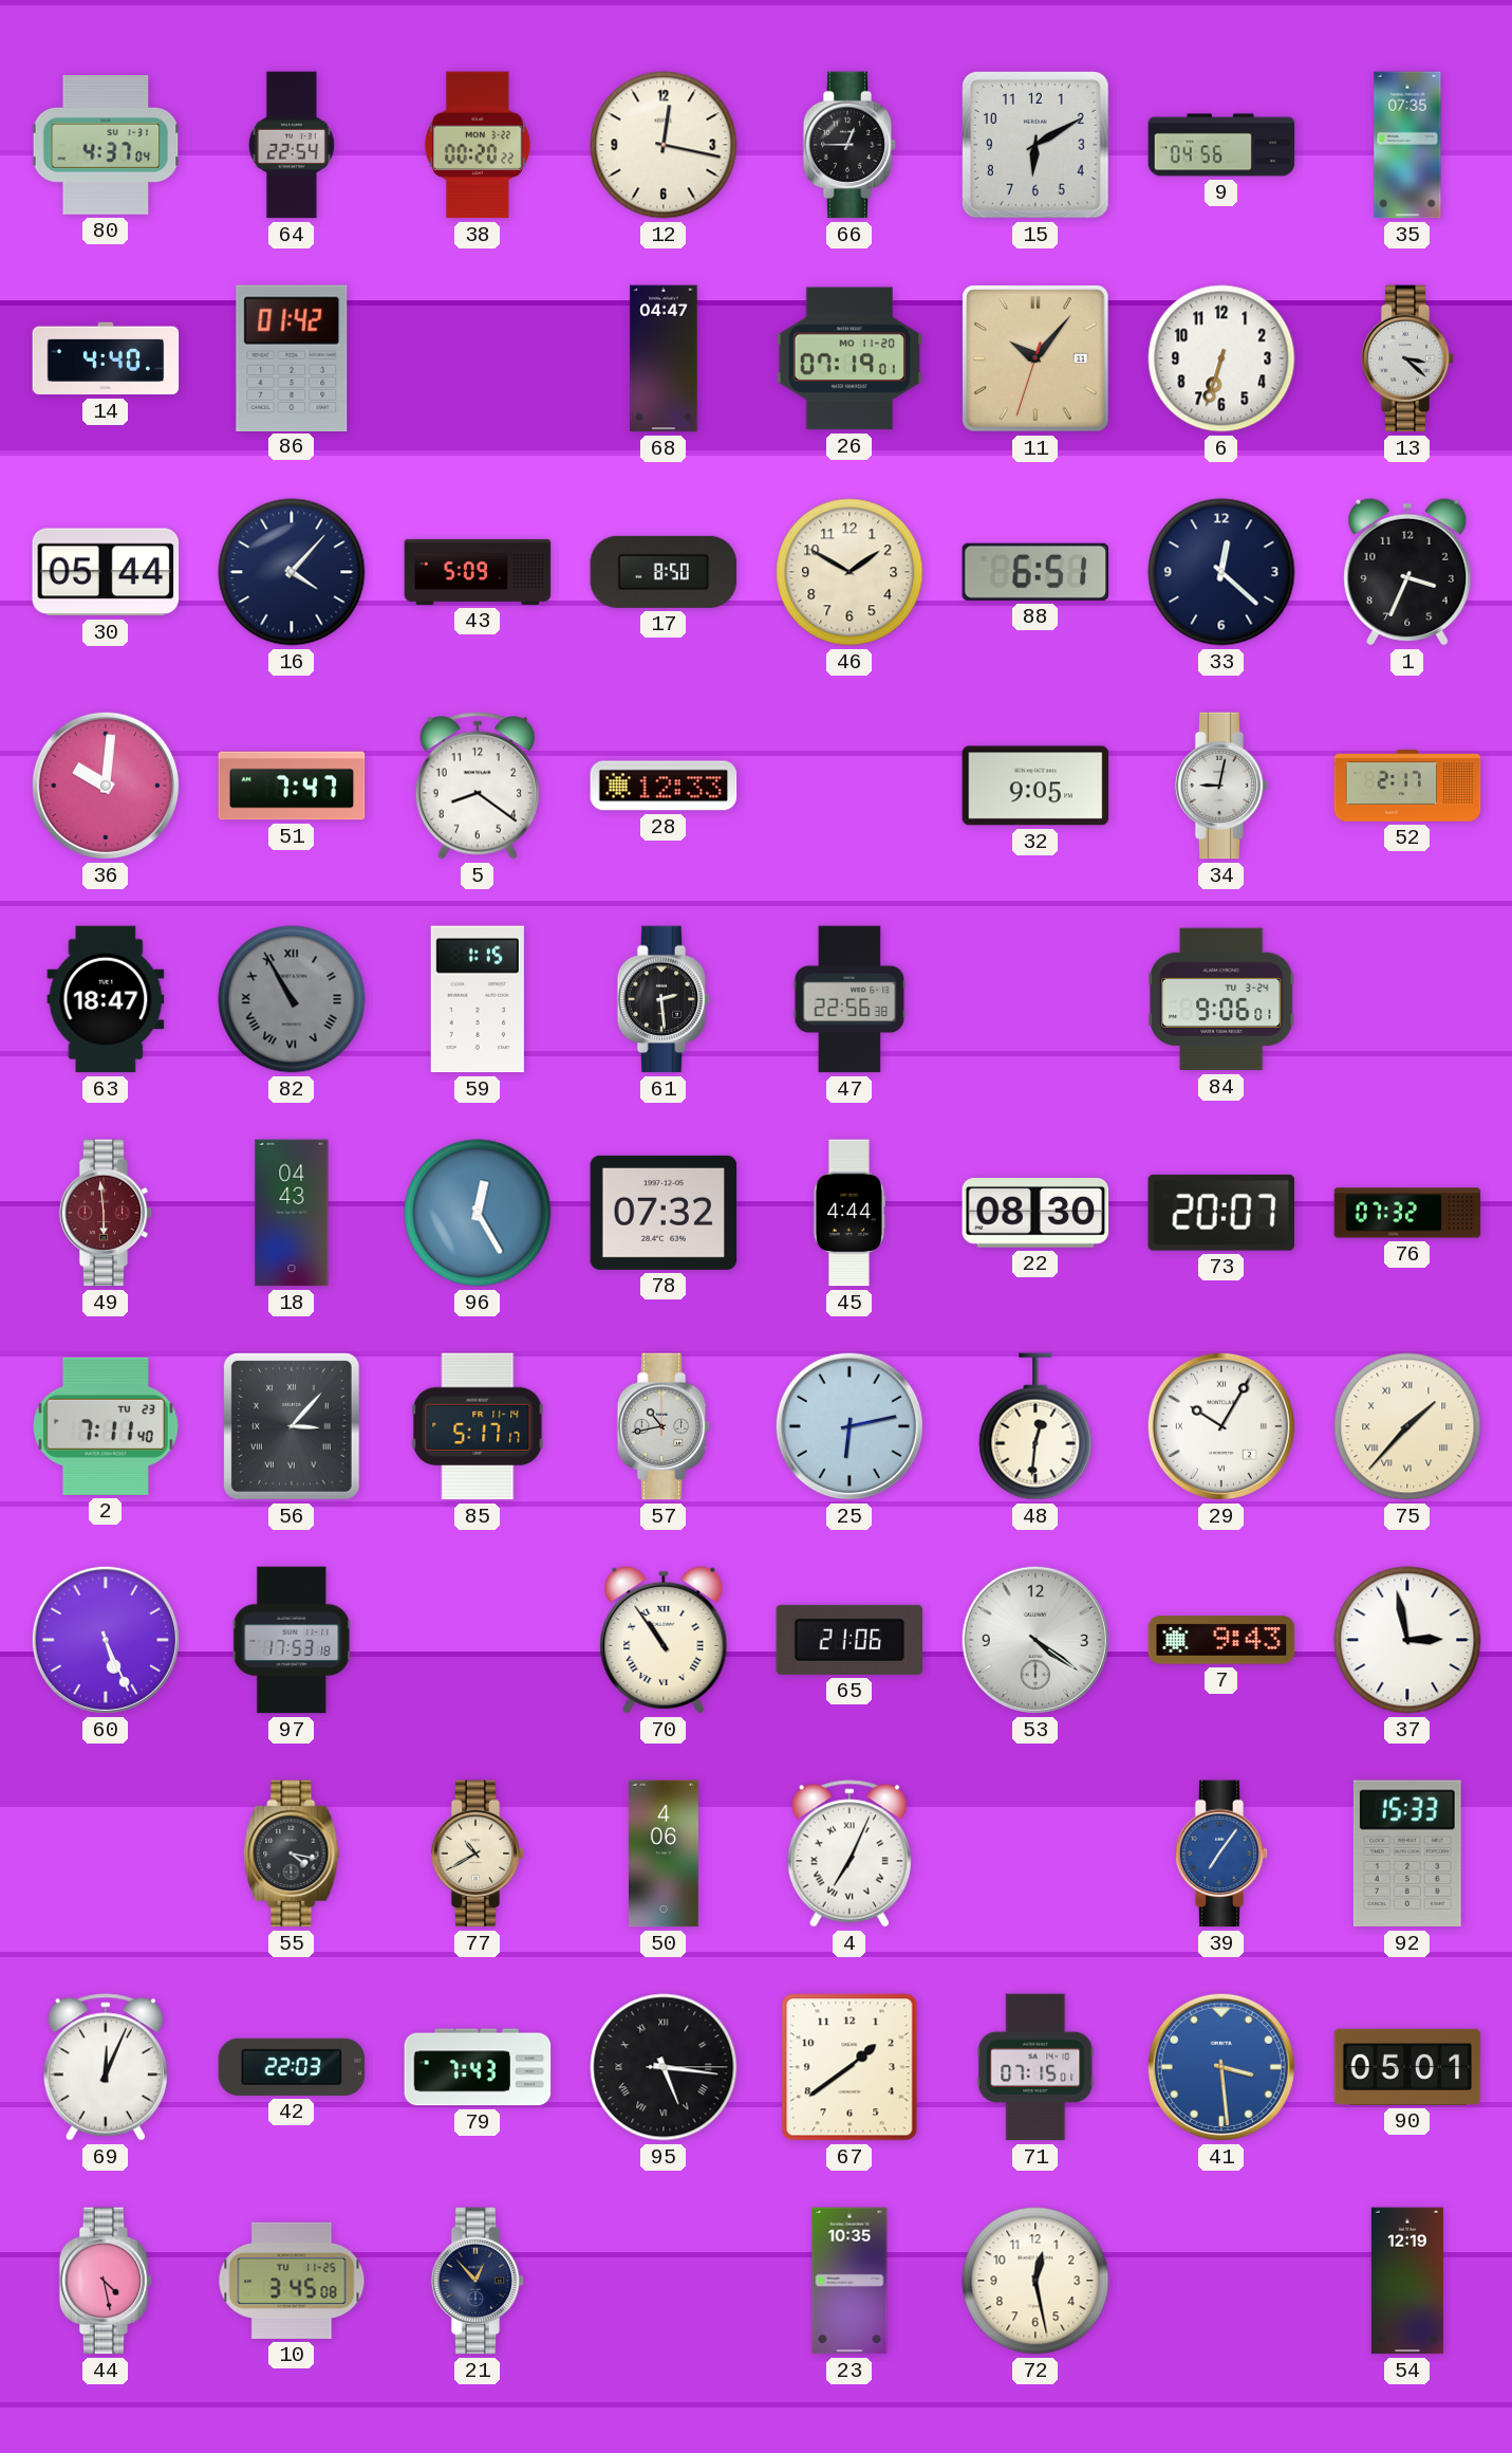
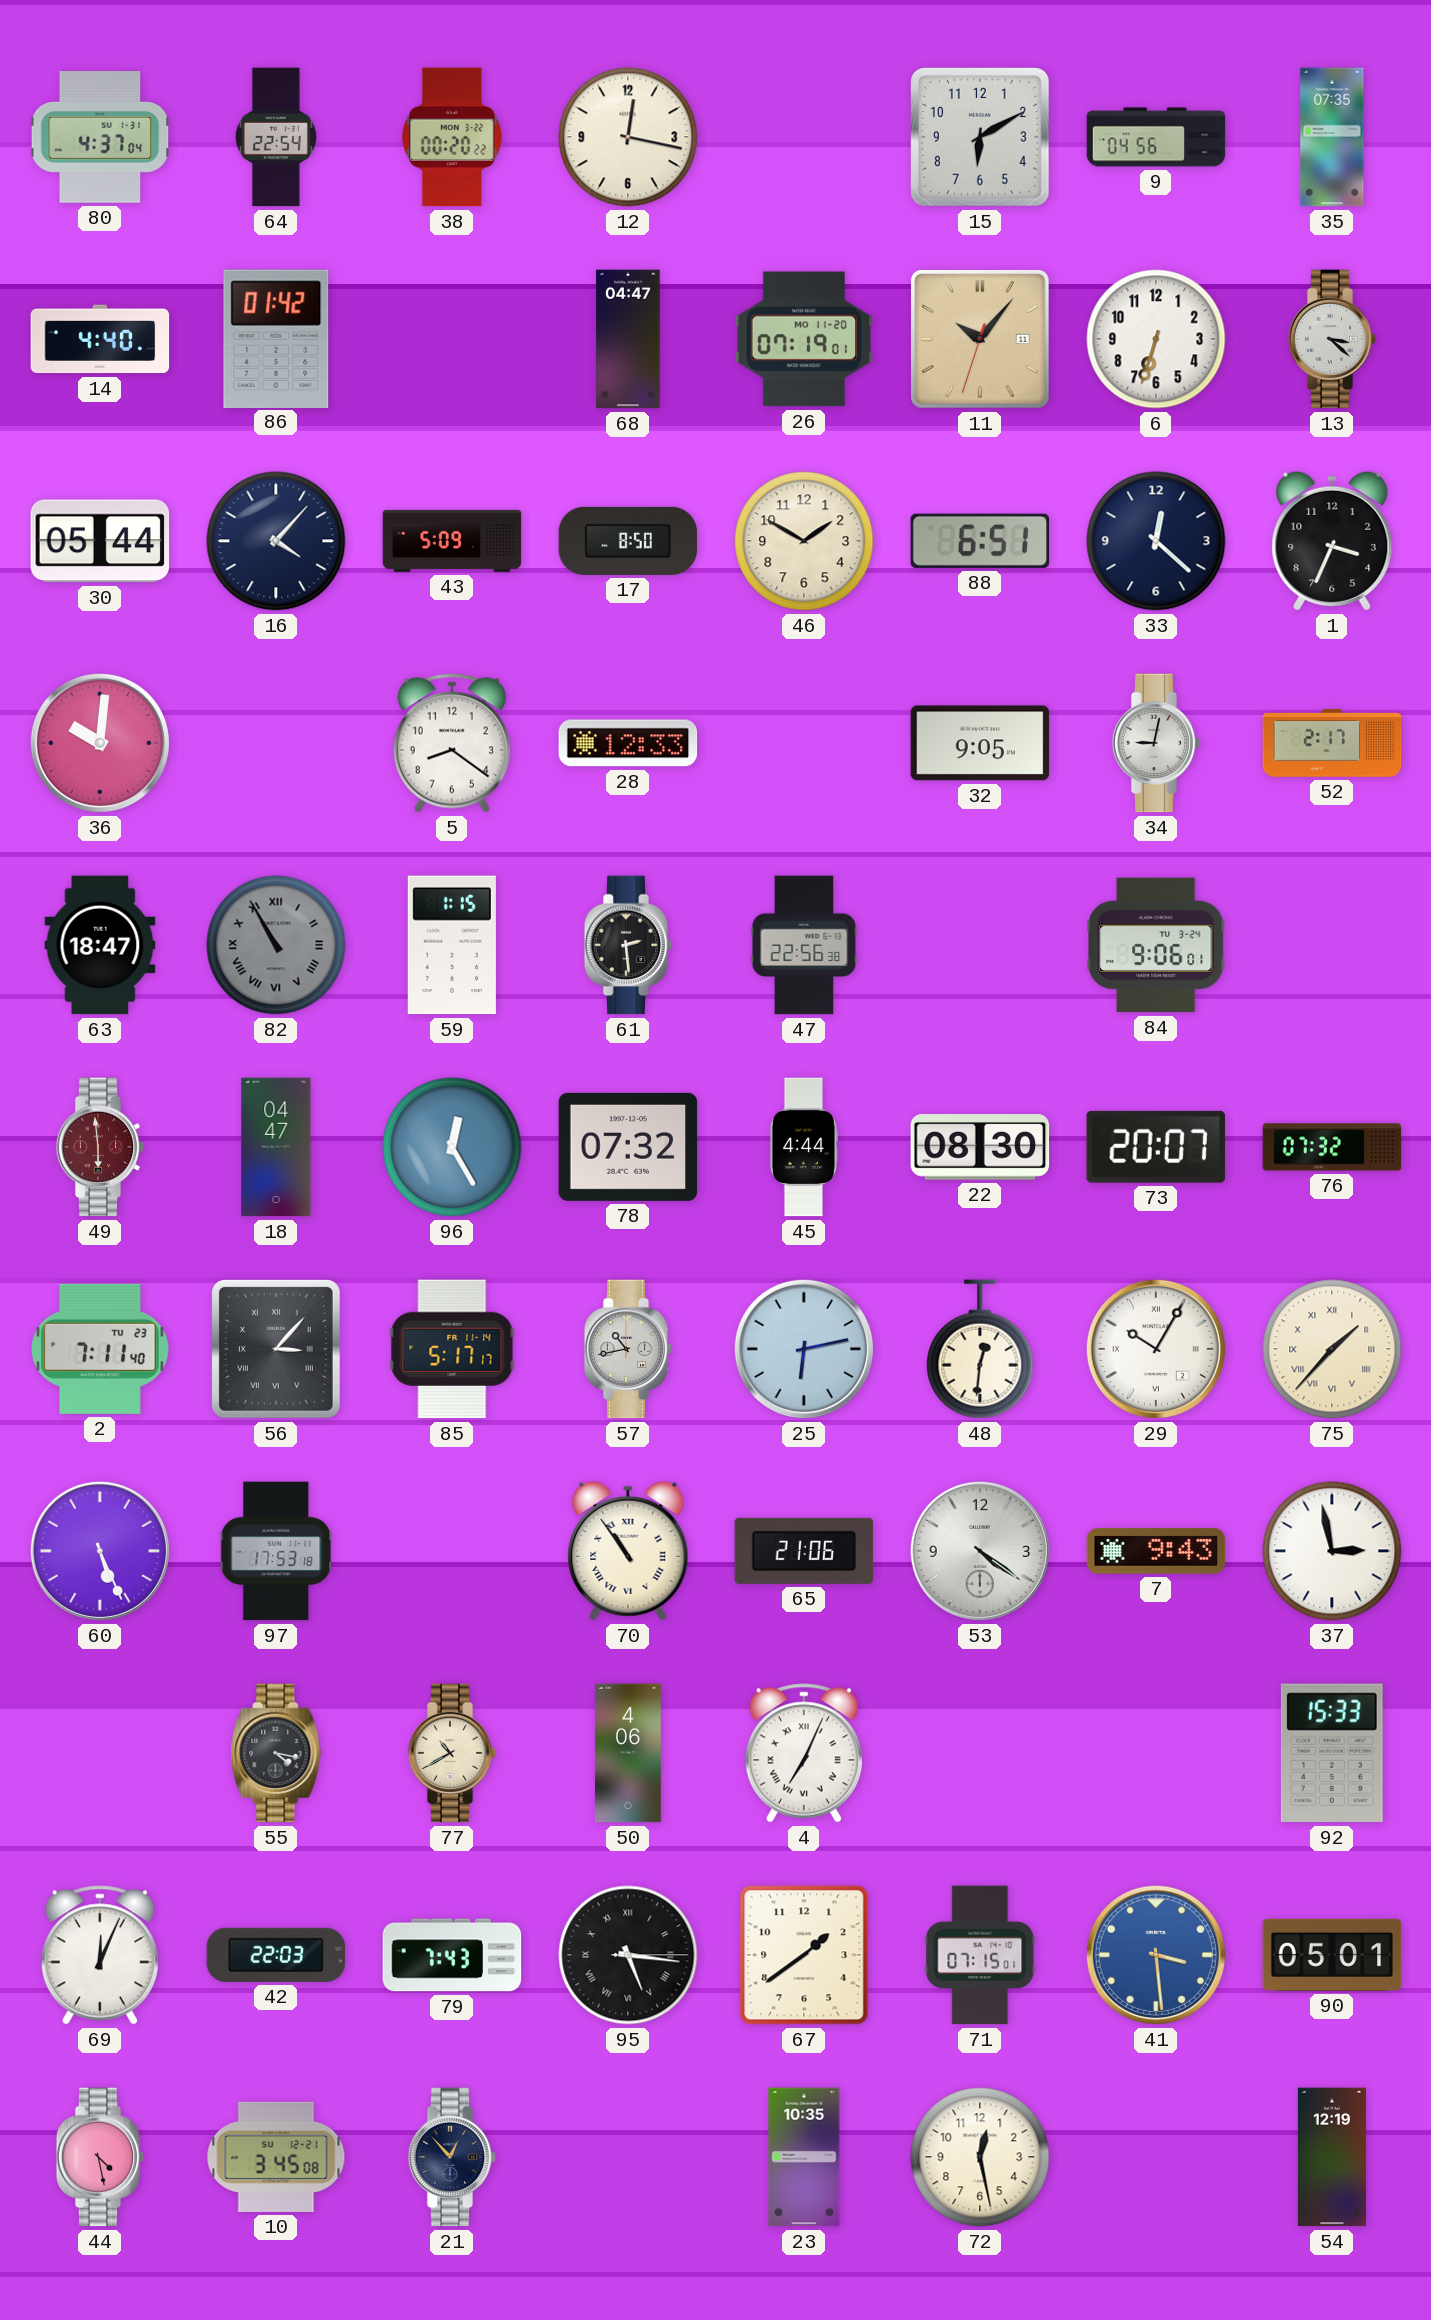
66: 12:45 -> none (850, 145)
51: 7:47 -> none (292, 786)
18: 04:43 -> 04:47 (276, 1147)
39: 7:06 -> none (1221, 1853)
10 date: TU 11-25 -> SU 12-21 (276, 2157)
